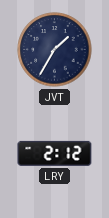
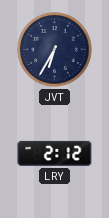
JVT: 1:35 -> 6:35 (55, 50)
